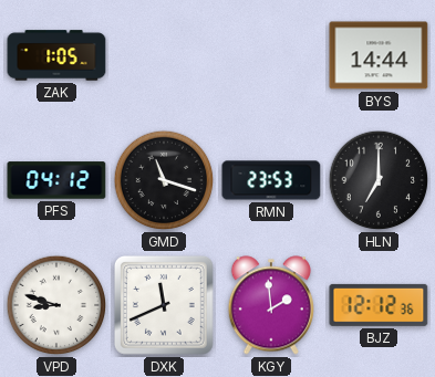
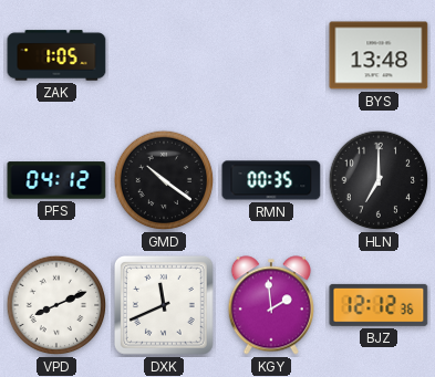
BYS: 14:44 -> 13:48 (379, 55)
GMD: 11:18 -> 10:21 (164, 180)
RMN: 23:53 -> 00:35 (271, 180)
VPD: 8:48 -> 8:11 (56, 305)
